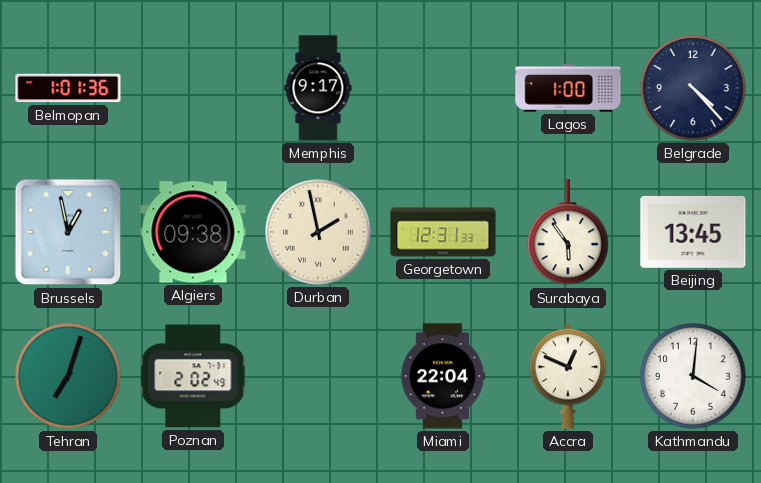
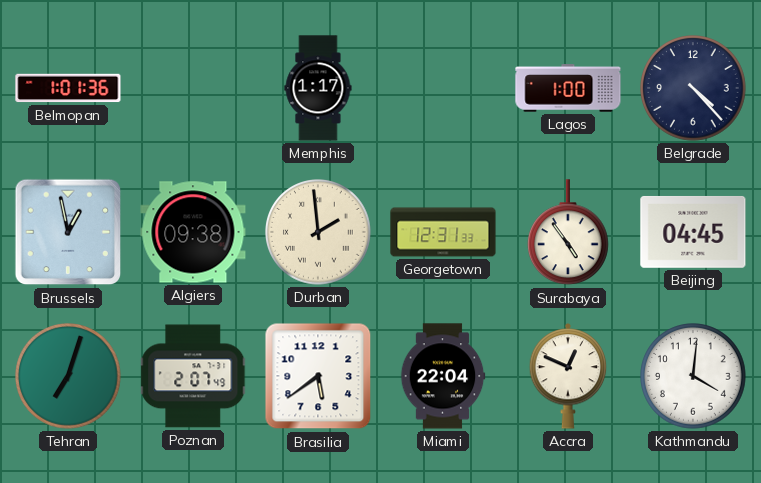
Memphis: 9:17 -> 1:17 (318, 88)
Durban: 1:58 -> 1:59 (318, 232)
Surabaya: 5:54 -> 4:54 (569, 233)
Beijing: 13:45 -> 04:45 (693, 232)
Poznan: 2:02 -> 2:07 (194, 376)
Brasilia: none -> 5:39 (318, 376)
